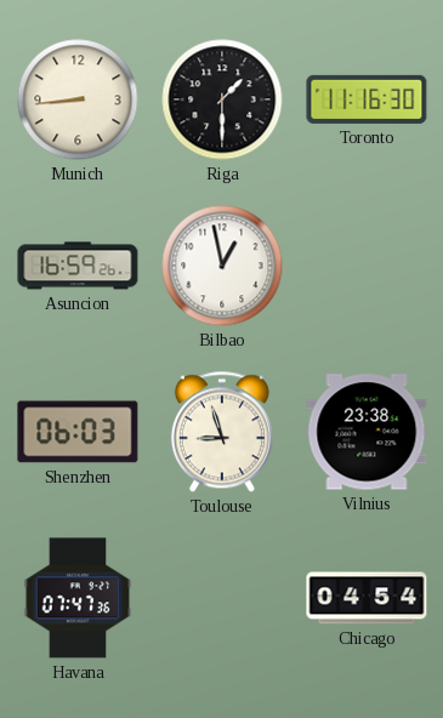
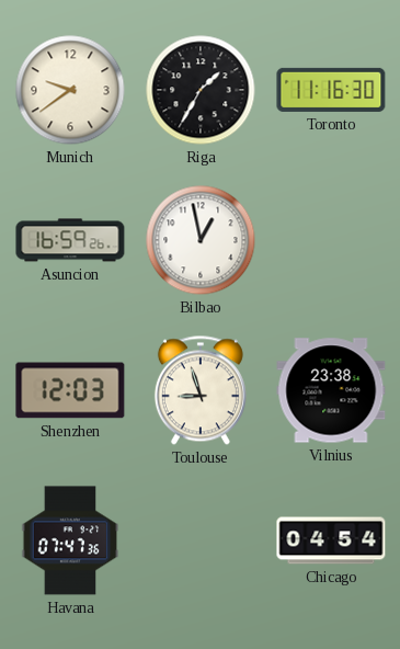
Munich: 8:44 -> 9:39 (70, 90)
Riga: 1:30 -> 1:35 (201, 90)
Shenzhen: 06:03 -> 12:03 (70, 390)
